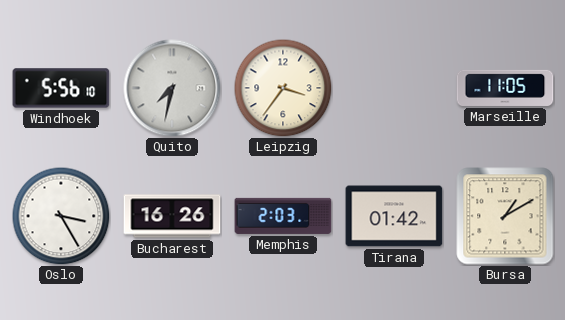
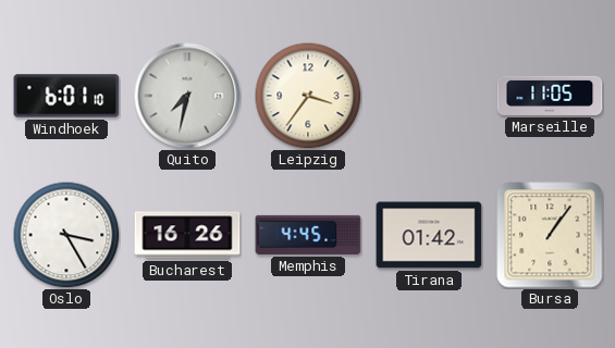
Windhoek: 5:56 -> 6:01 (66, 96)
Memphis: 2:03 -> 4:45 (308, 235)
Bursa: 1:10 -> 1:06 (550, 235)
